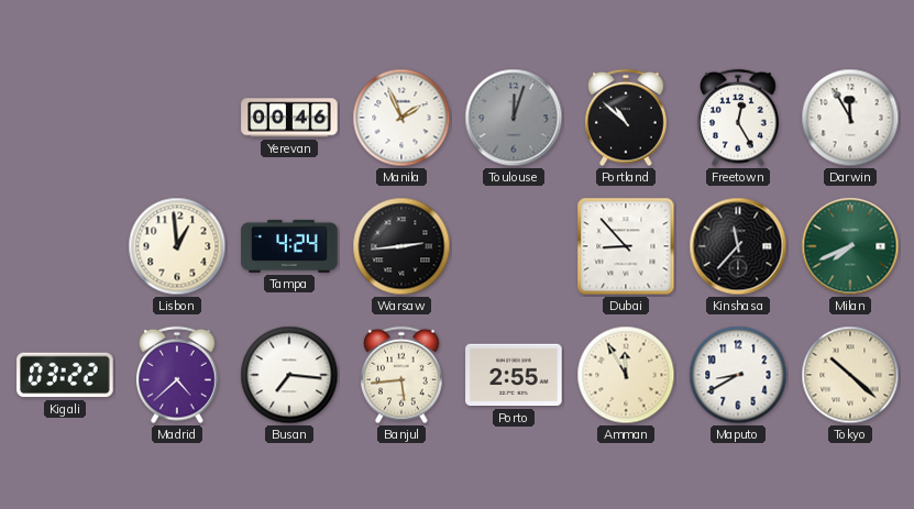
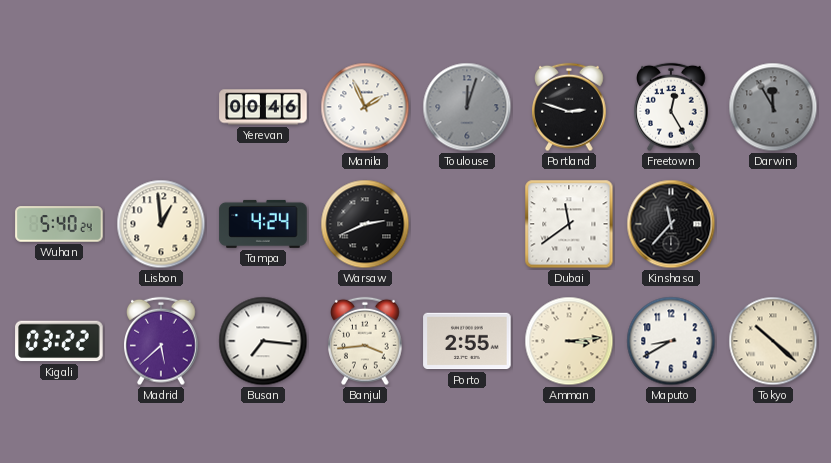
Portland: 10:52 -> 2:48 (570, 107)
Darwin dial: white -> grey (773, 107)
Wuhan: none -> 5:40 (59, 224)
Warsaw: 2:44 -> 2:41 (365, 224)
Dubai: 8:53 -> 11:39 (569, 224)
Milan: 7:41 -> none (850, 246)
Madrid: 4:38 -> 5:38 (162, 341)
Banjul: 5:44 -> 3:44 (366, 341)
Amman: 11:55 -> 3:14 (569, 341)
